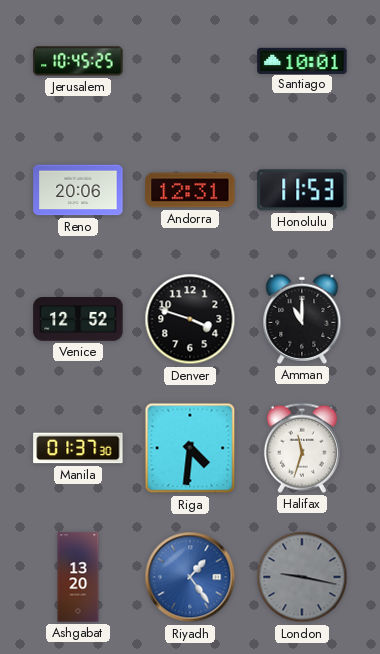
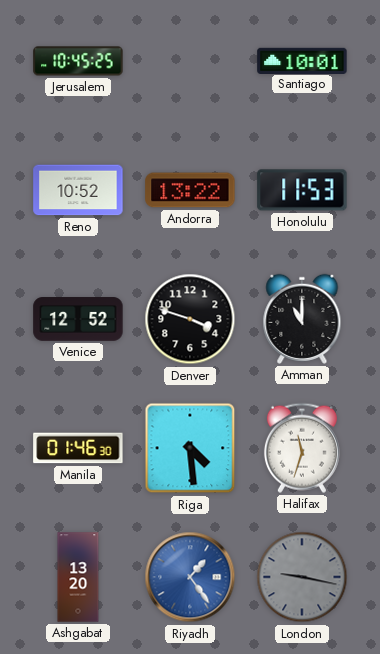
Reno: 20:06 -> 10:52 (78, 190)
Andorra: 12:31 -> 13:22 (190, 190)
Manila: 01:37 -> 01:46 (78, 448)
Riga: 4:31 -> 4:29 (190, 448)
